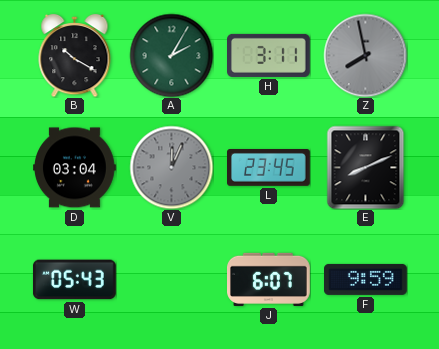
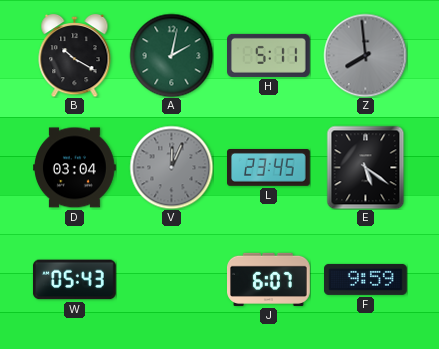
A: 2:05 -> 2:02 (171, 55)
H: 3:11 -> 5:11 (269, 55)
Z: 7:58 -> 7:59 (365, 55)
E: 8:11 -> 5:21 (366, 167)
